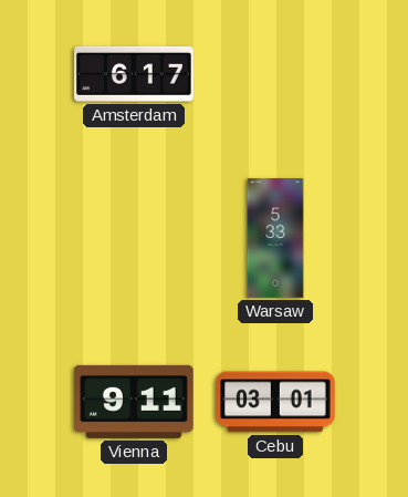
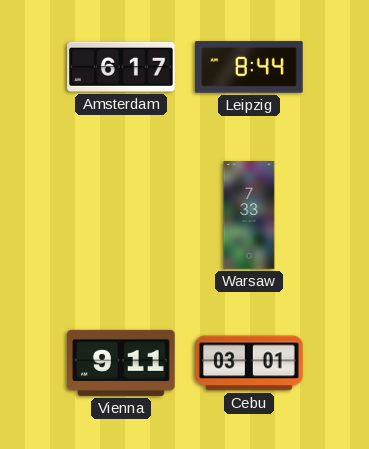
Leipzig: none -> 8:44 (249, 67)
Warsaw: 5:33 -> 7:33 (249, 215)
